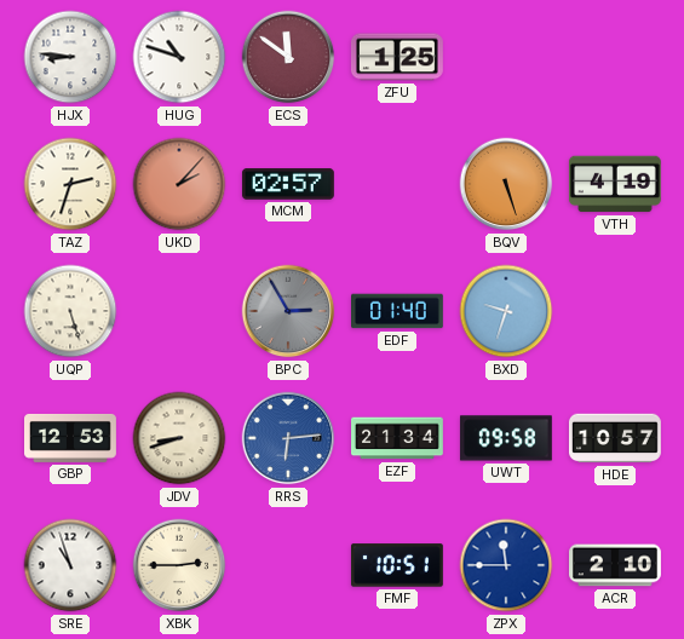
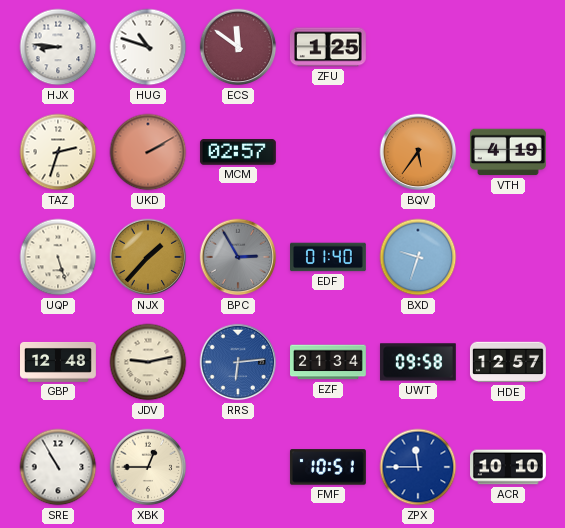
UKD: 2:07 -> 2:10 (148, 152)
BQV: 5:27 -> 5:36 (418, 152)
NJX: none -> 1:37 (148, 257)
GBP: 12:53 -> 12:48 (59, 362)
JDV: 8:42 -> 9:13 (148, 362)
HDE: 10:57 -> 12:57 (508, 362)
SRE: 10:57 -> 10:55 (58, 467)
XBK: 2:45 -> 12:45 (148, 467)
ACR: 2:10 -> 10:10 (509, 467)
